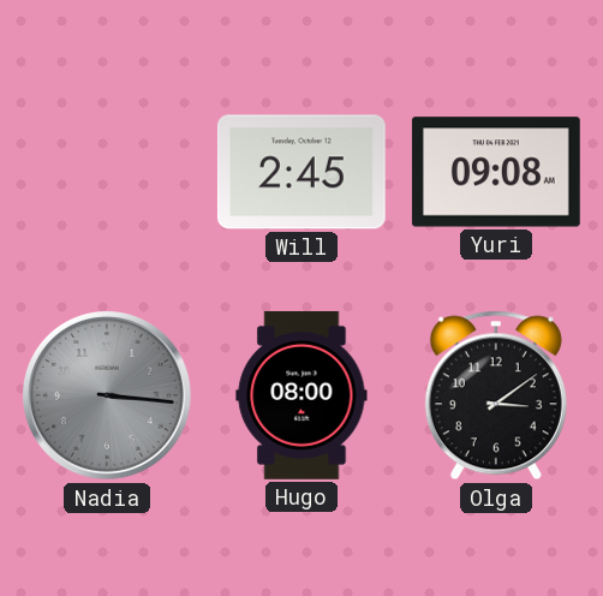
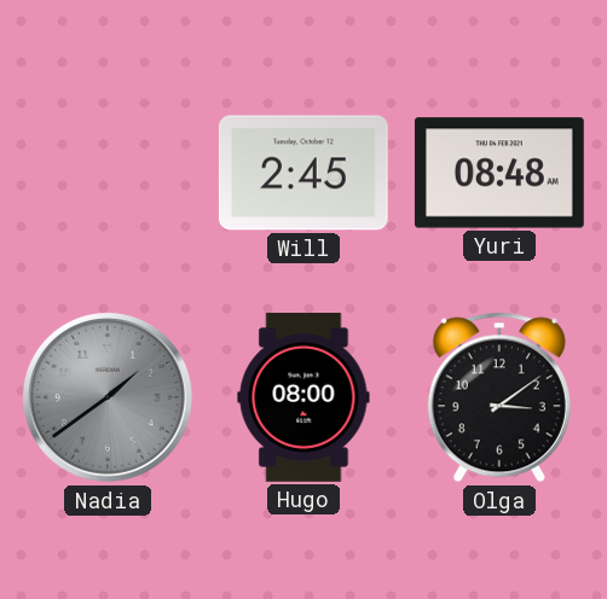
Yuri: 09:08 -> 08:48 (499, 173)
Nadia: 3:16 -> 1:39 (109, 399)
